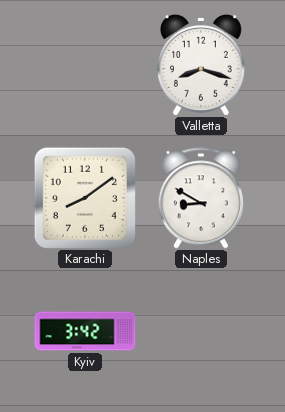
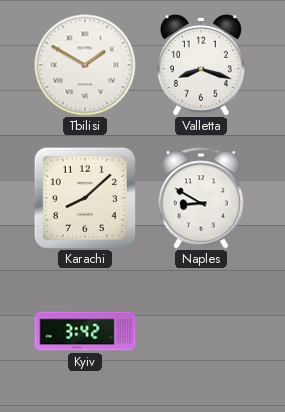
Tbilisi: none -> 1:50 (85, 65)
Karachi: 8:09 -> 8:08 (85, 198)
